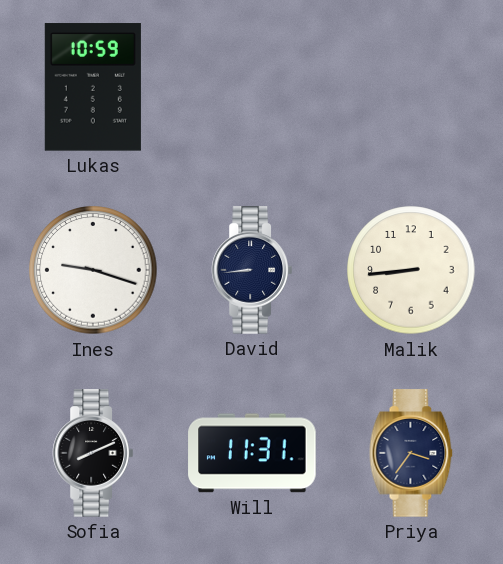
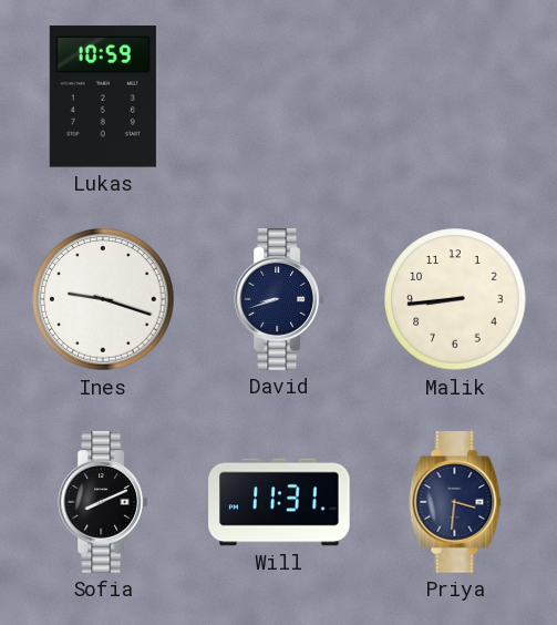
David: 8:44 -> 8:42 (278, 299)
Priya: 3:36 -> 3:31 (455, 502)
